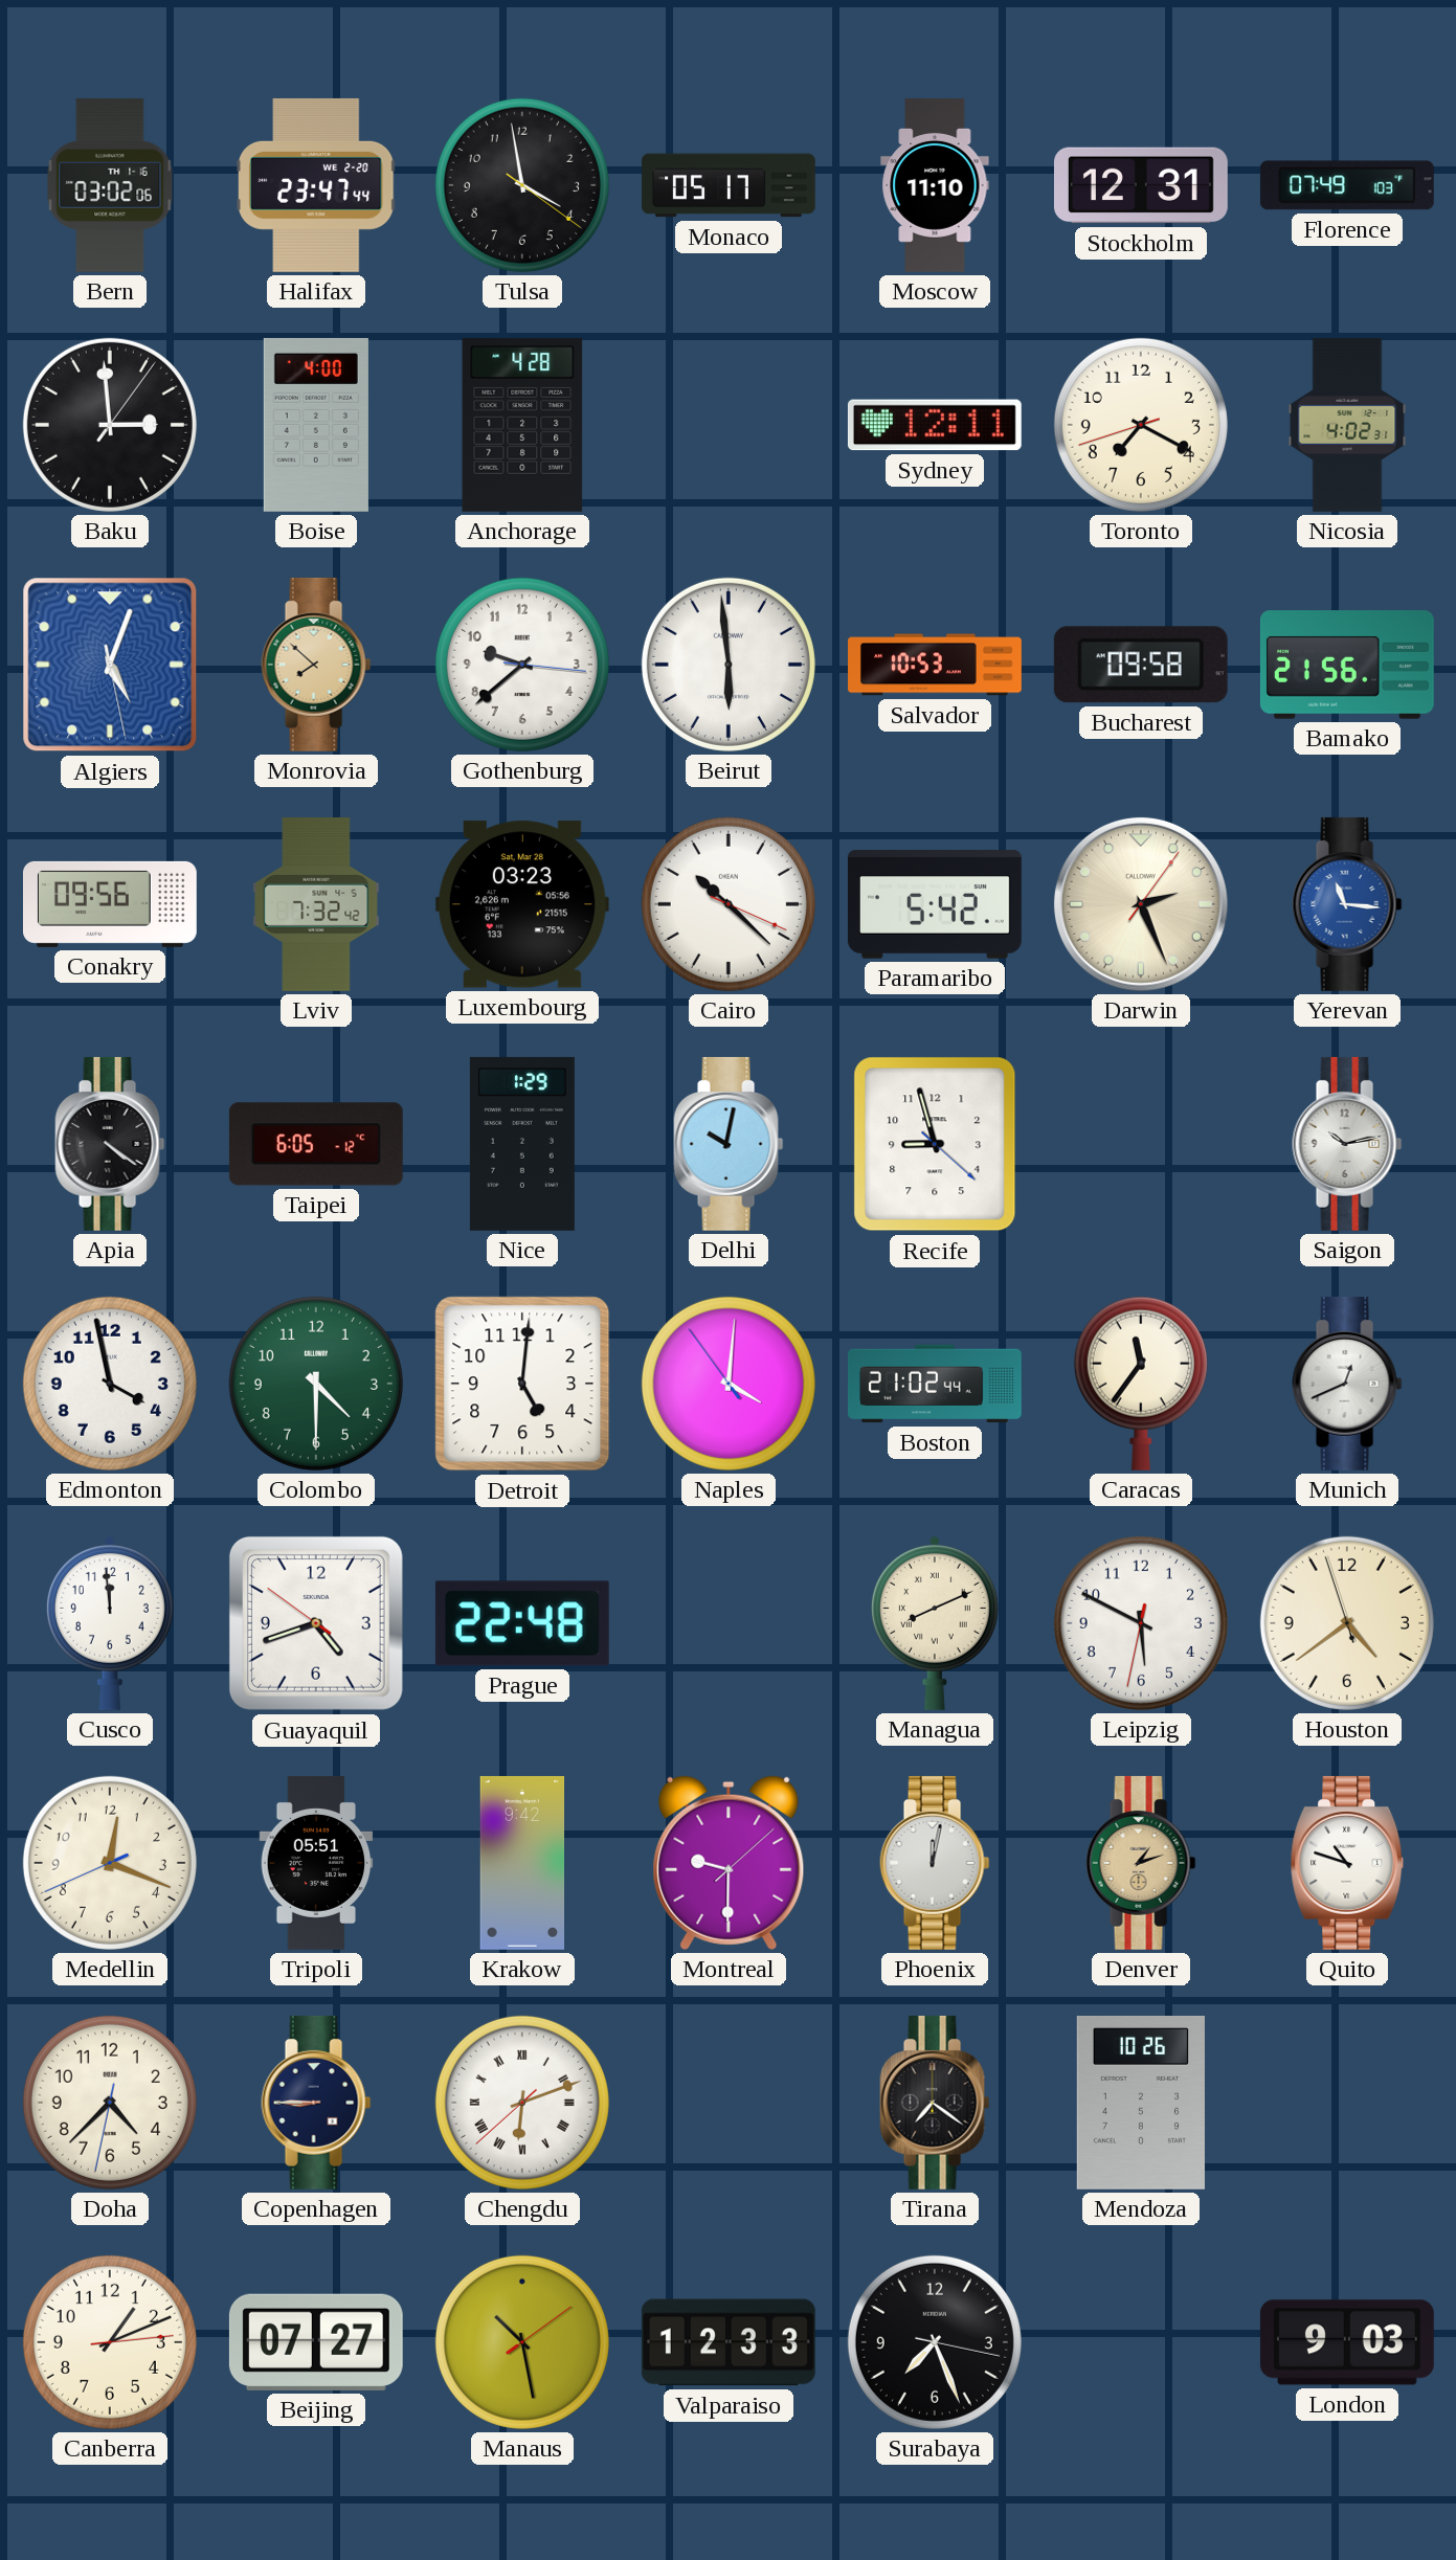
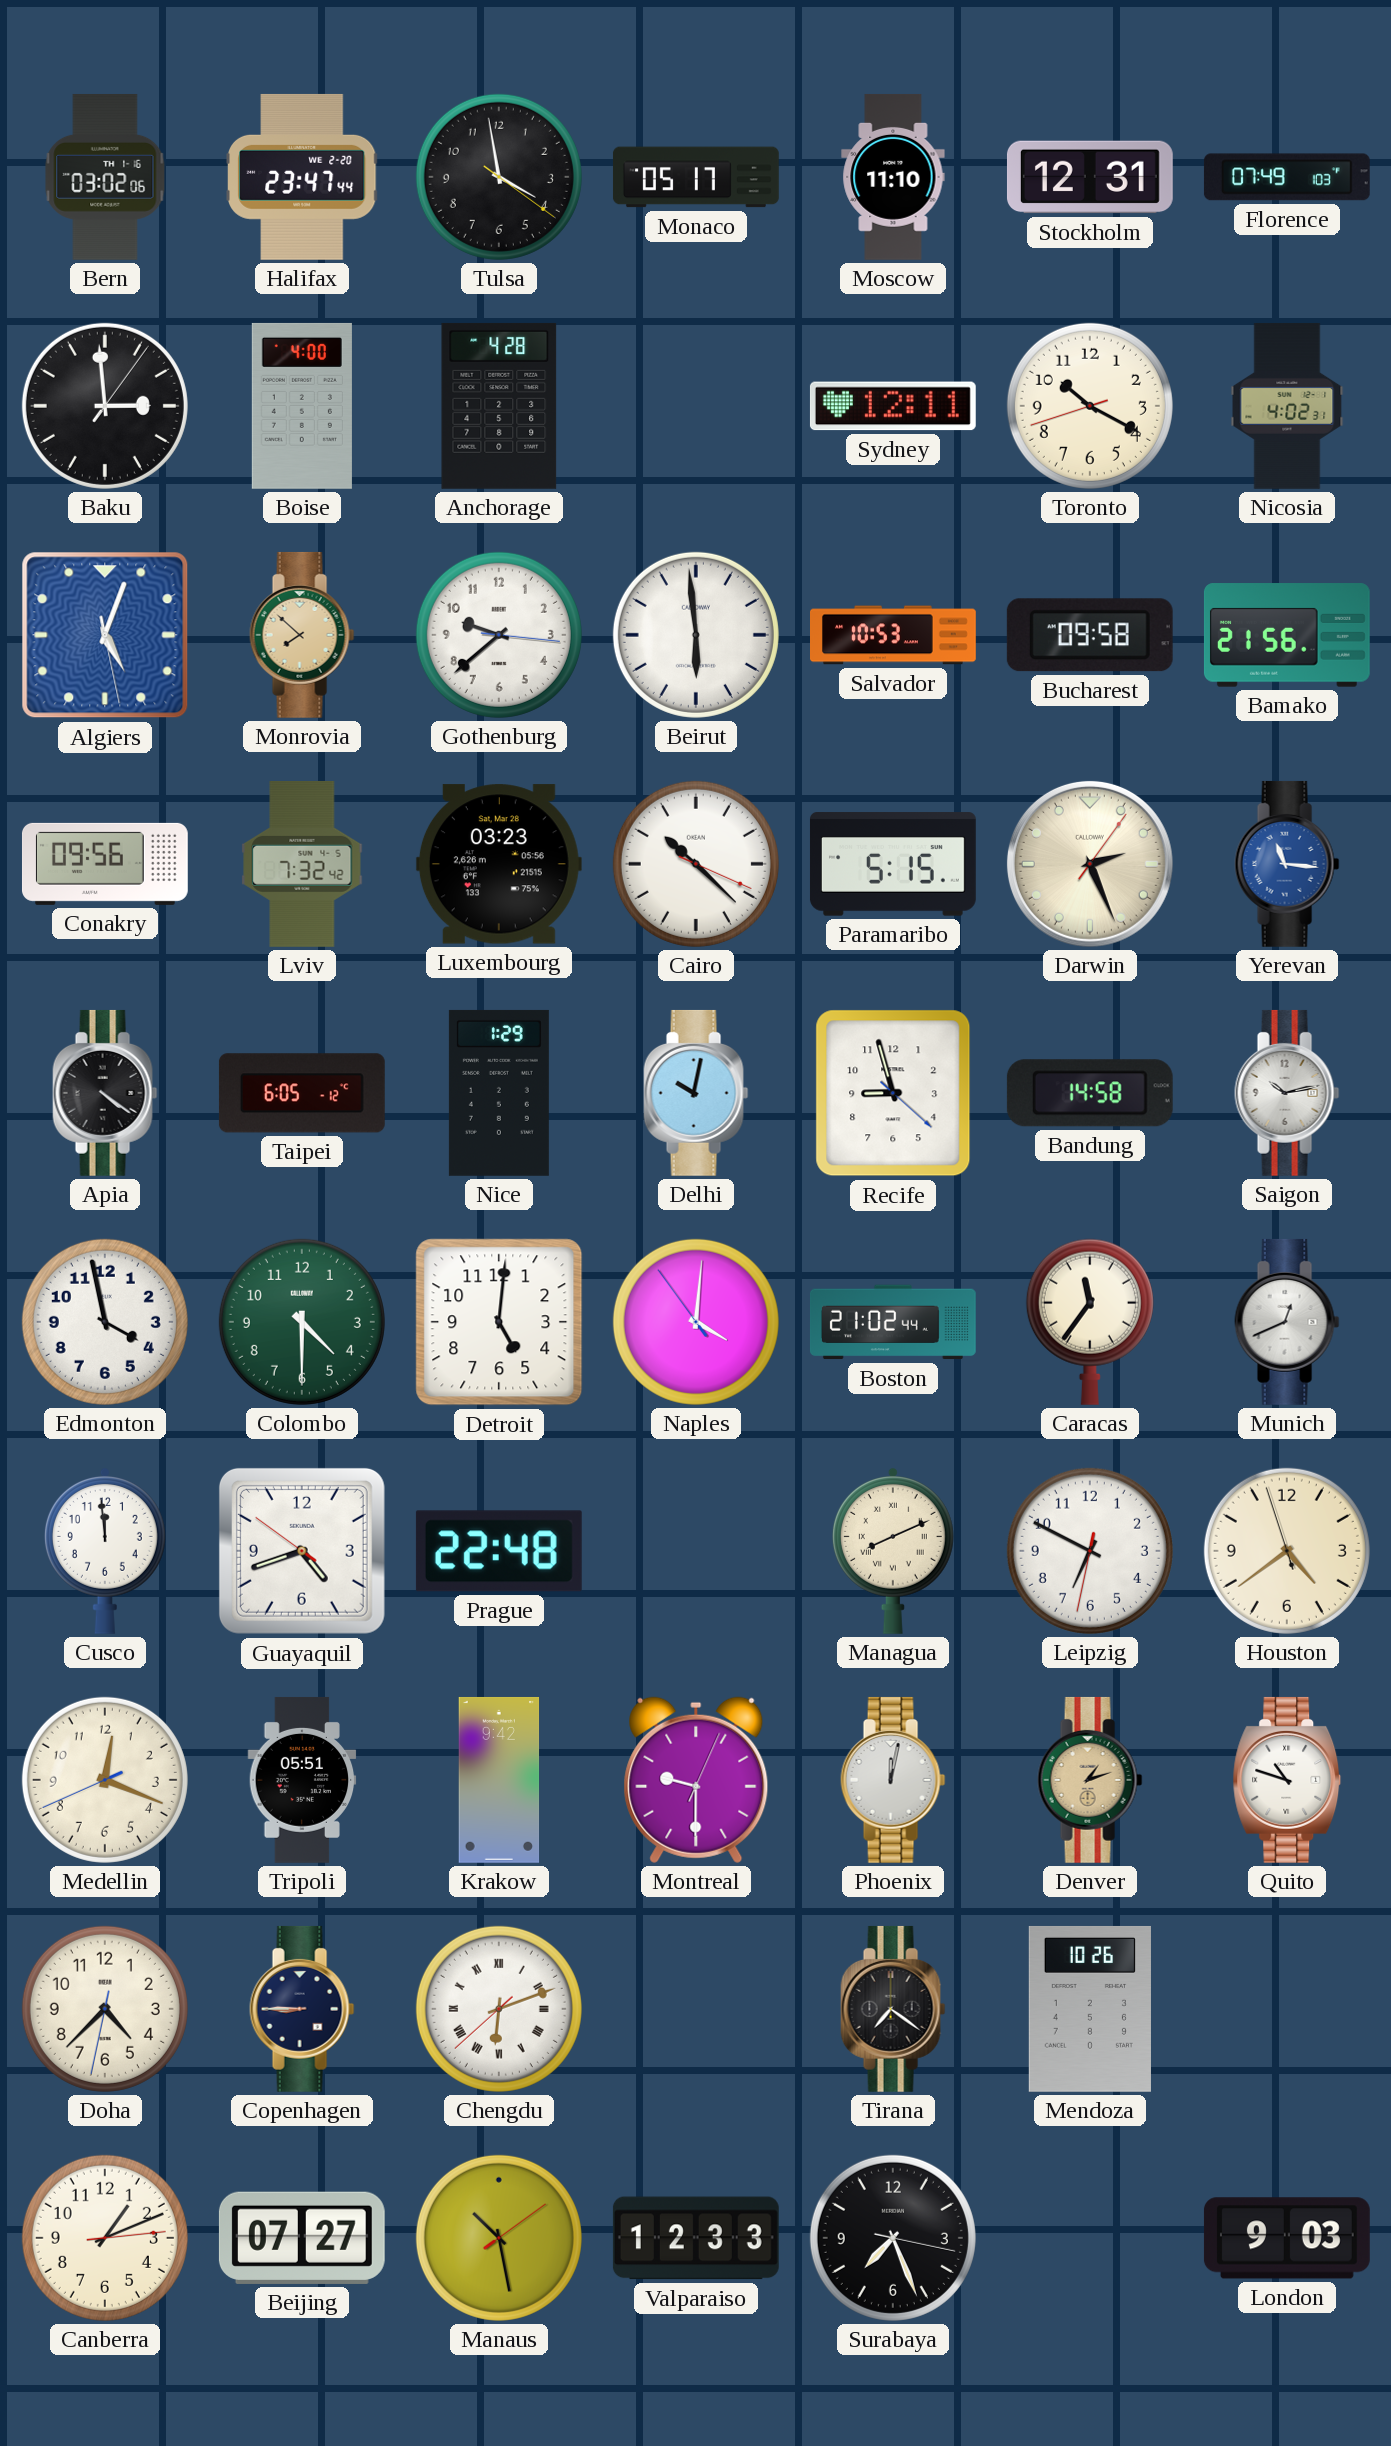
Toronto: 7:19 -> 10:19 (1090, 406)
Paramaribo: 5:42 -> 5:15 (893, 864)
Bandung: none -> 14:58 (1090, 1093)
Leipzig: 5:49 -> 6:49 (1090, 1551)
Montreal: 9:30:08 -> 9:30:04 (696, 1780)
